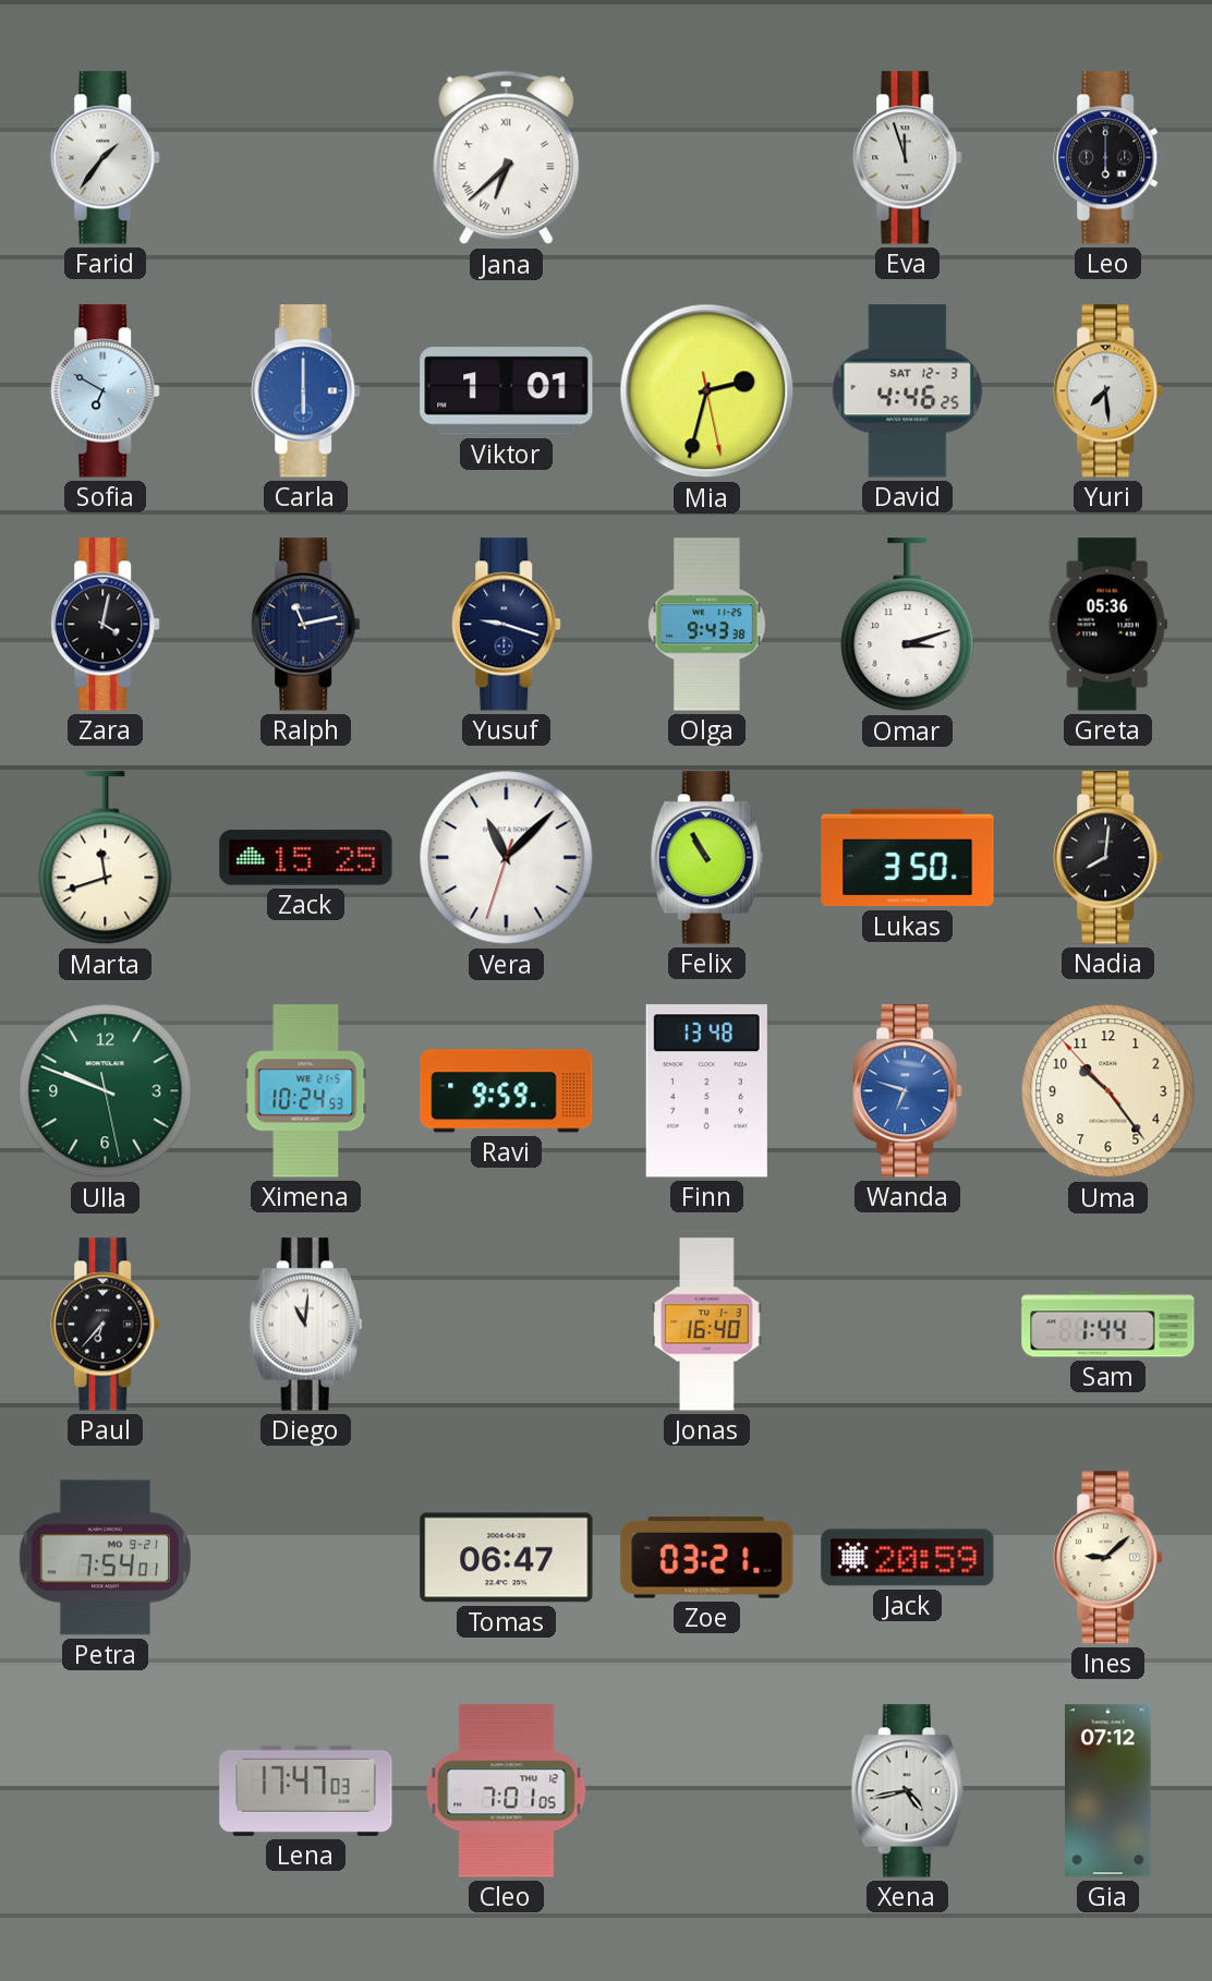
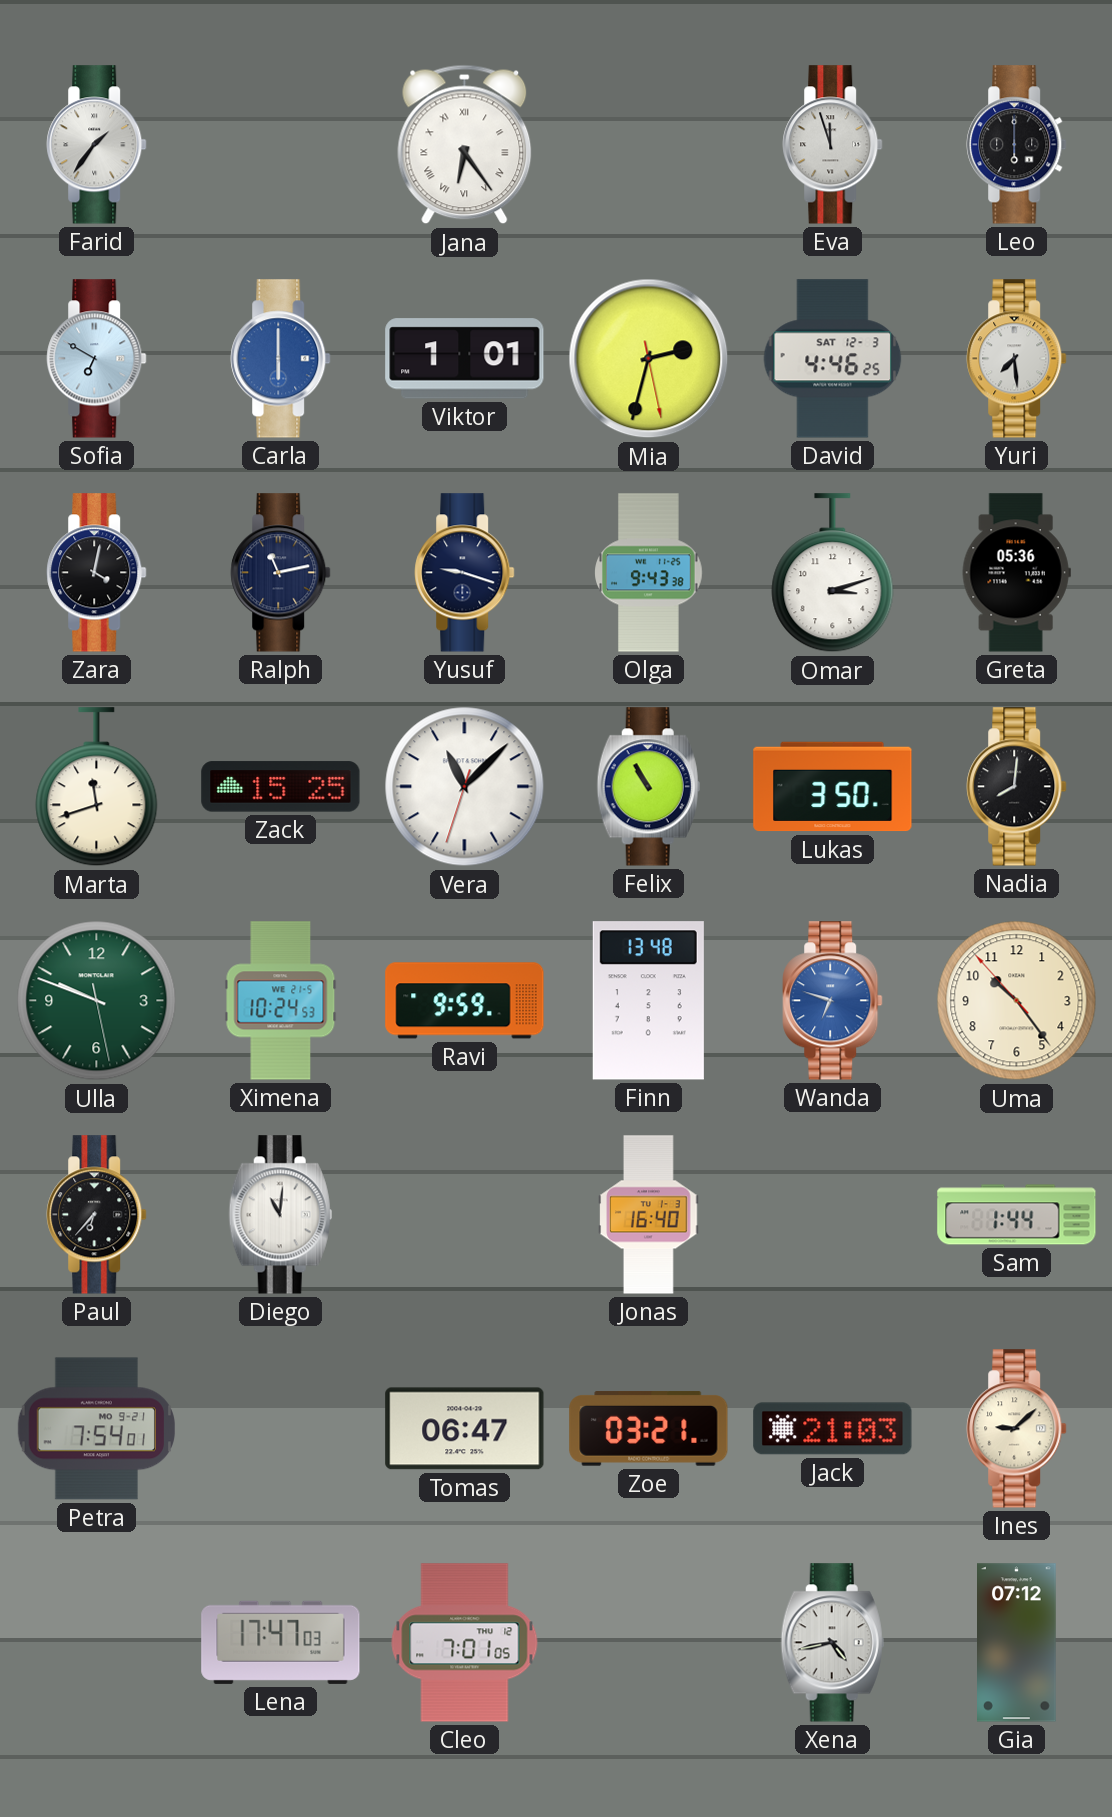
Jana: 6:38 -> 6:24 (465, 145)
Jack: 20:59 -> 21:03 (833, 1429)
